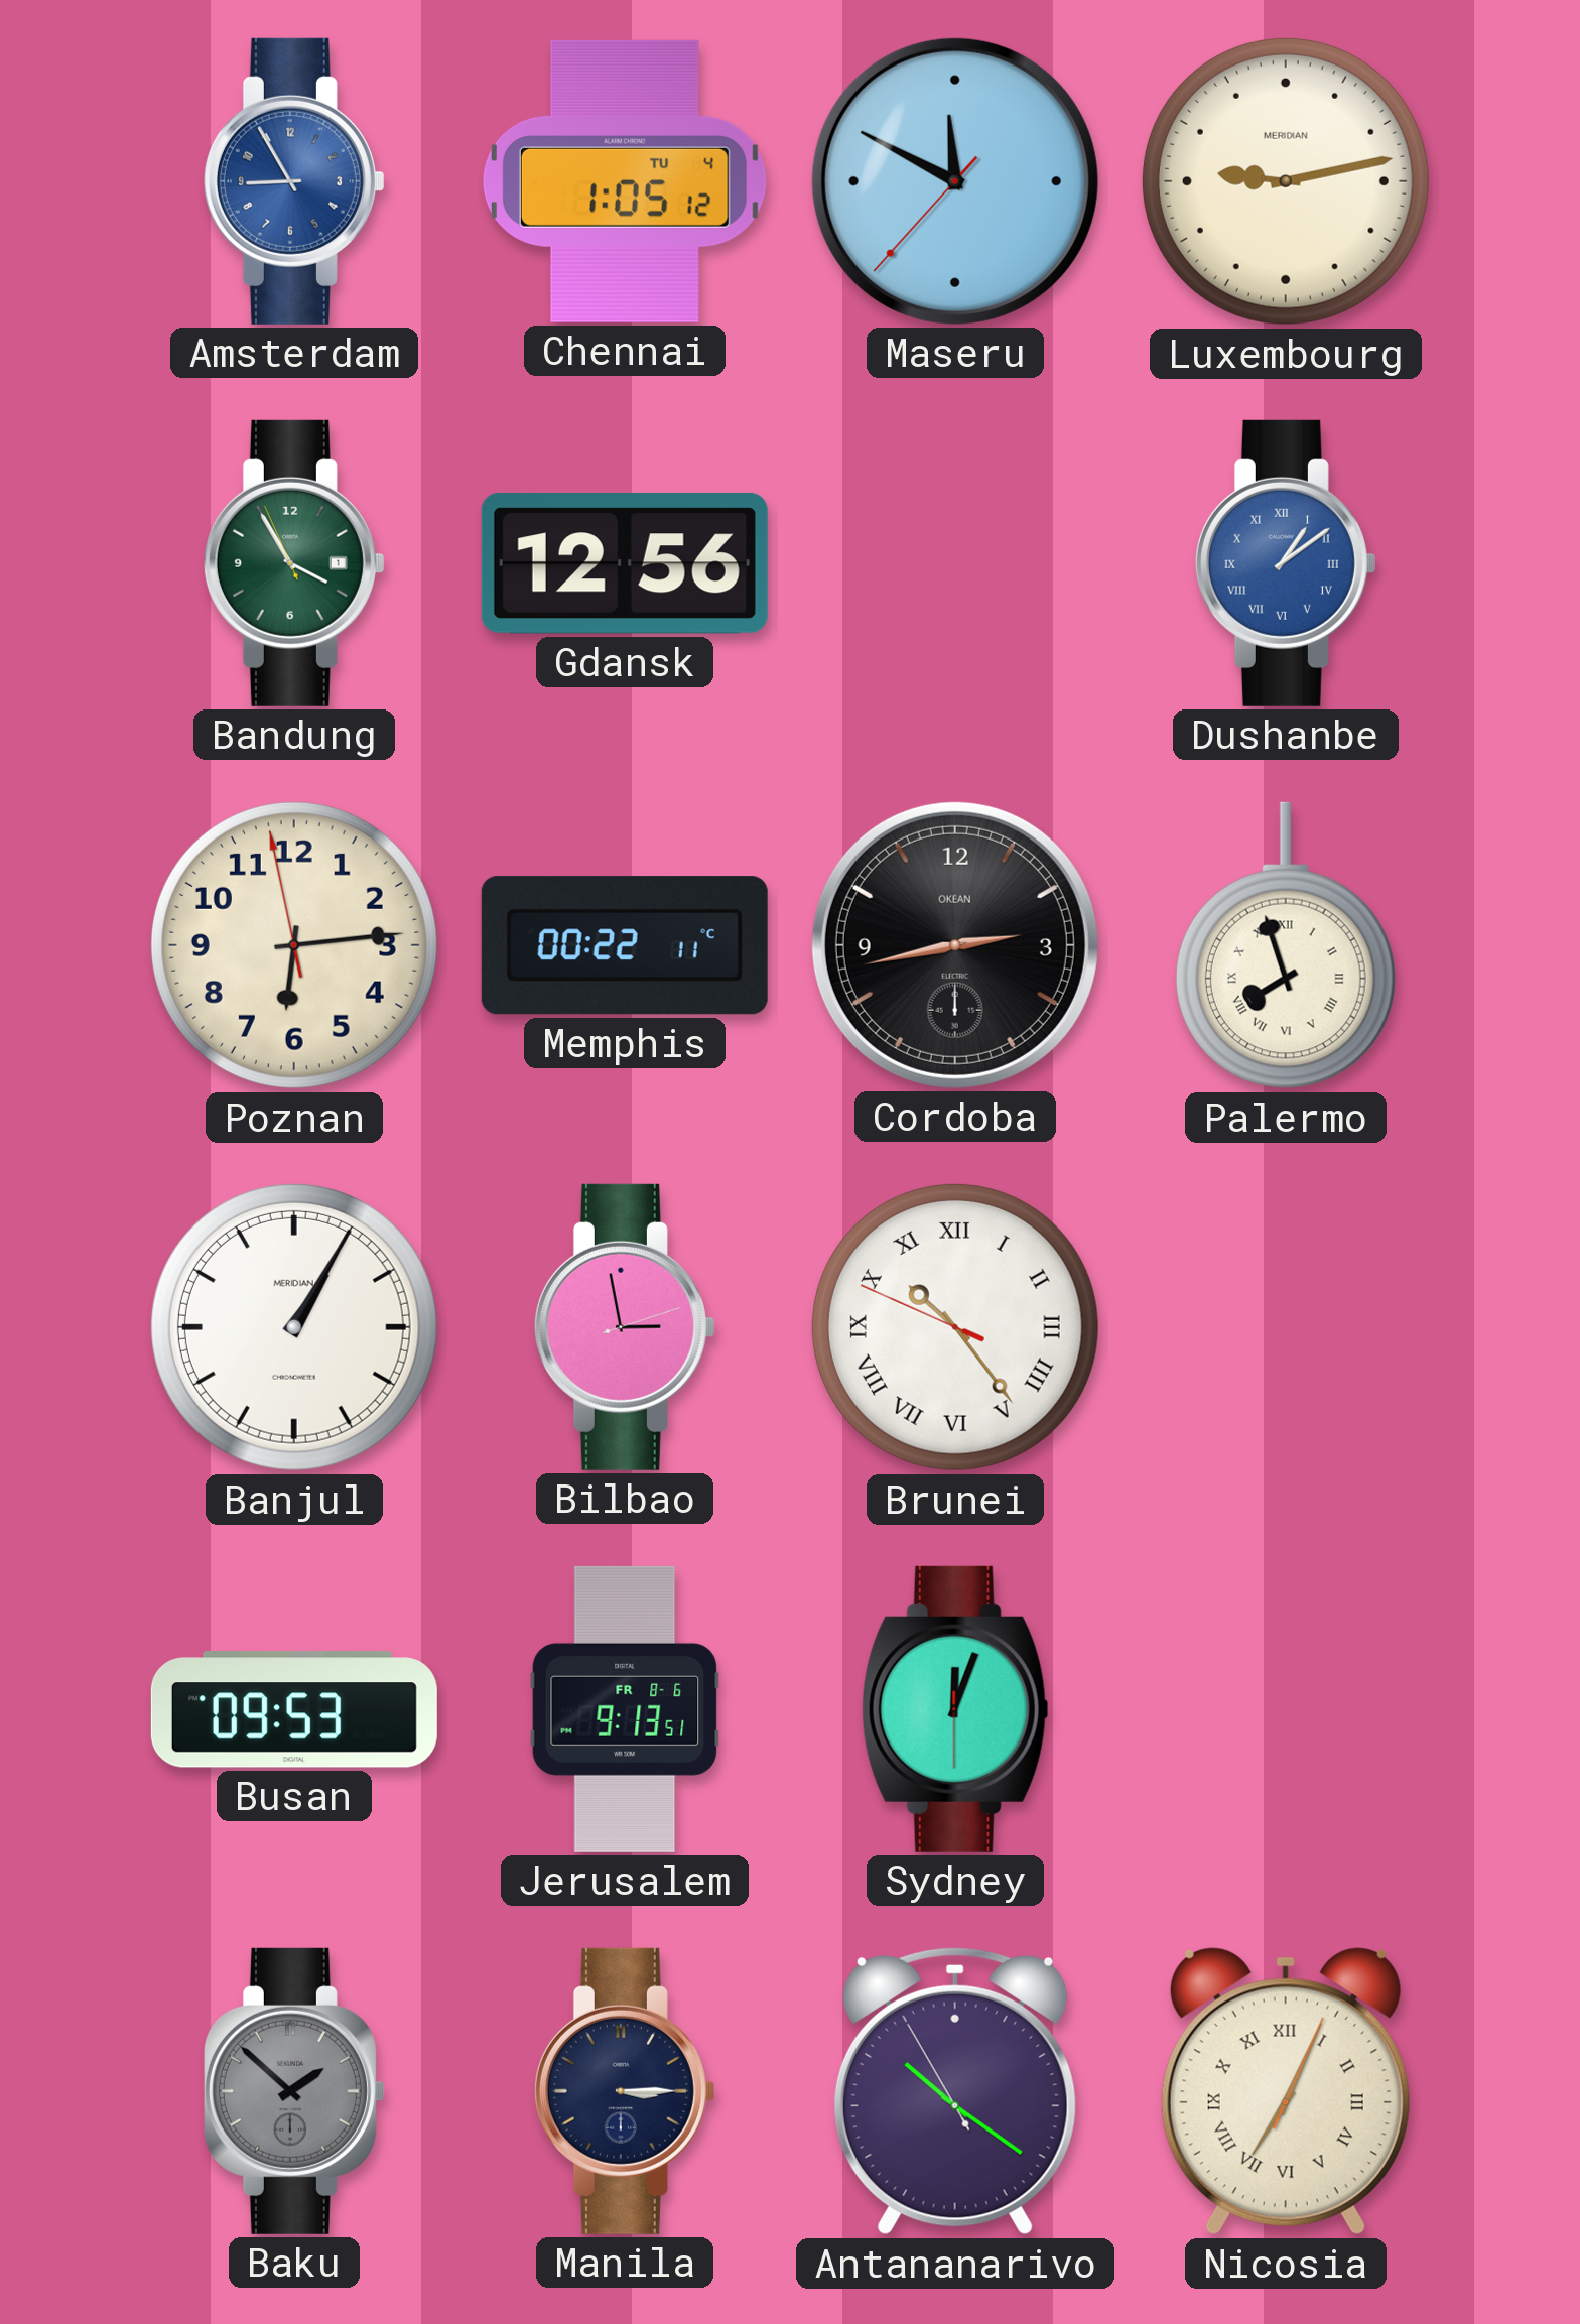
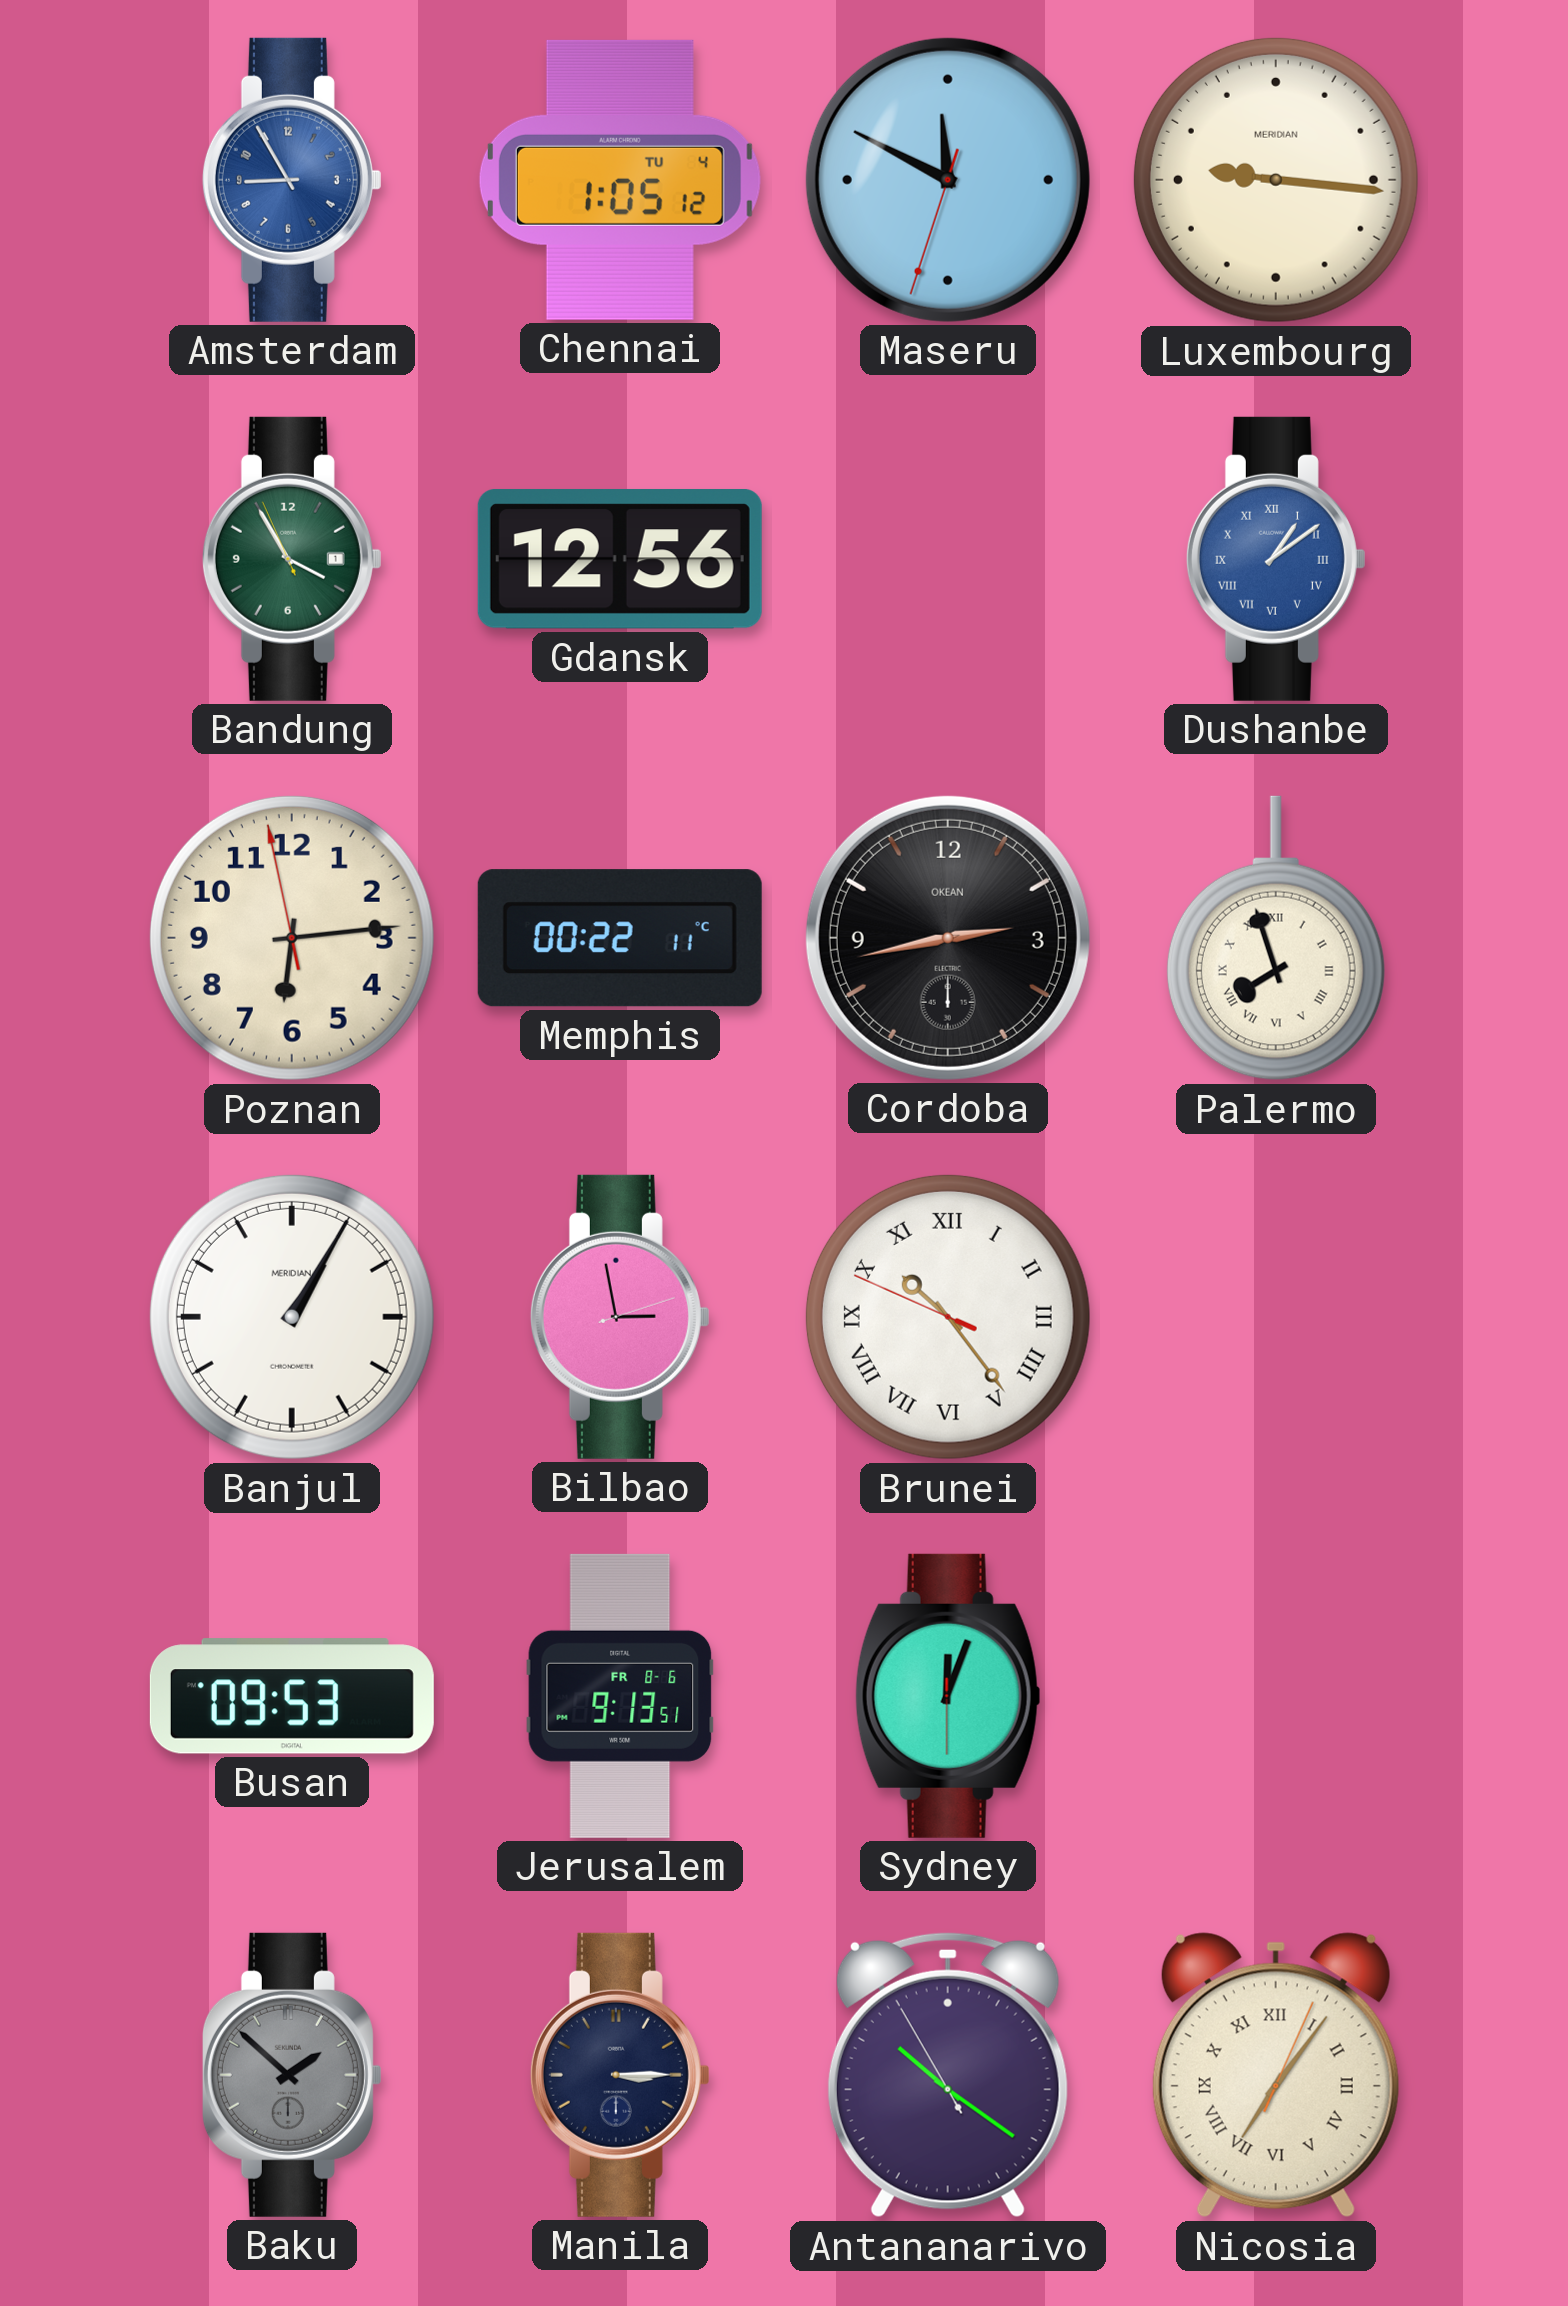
Maseru: 11:49:37 -> 11:49:33 (948, 180)
Luxembourg: 9:13 -> 9:16 (1276, 180)
Nicosia: 7:04 -> 7:06 (1276, 2075)
